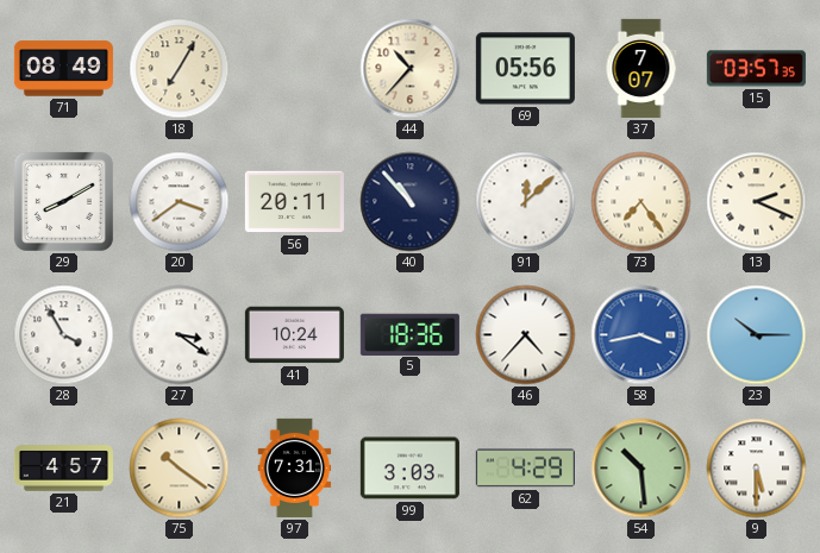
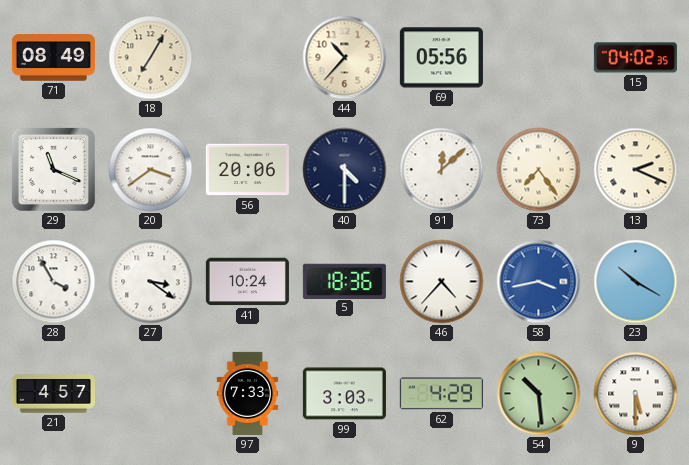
37: 7:07 -> none (641, 68)
15: 03:57 -> 04:02 (635, 58)
29: 8:10 -> 11:19 (53, 169)
56: 20:11 -> 20:06 (247, 170)
40: 10:53 -> 4:30 (345, 170)
23: 10:15 -> 10:20 (636, 282)
75: 10:21 -> none (180, 469)
97: 7:31 -> 7:33 (248, 393)
